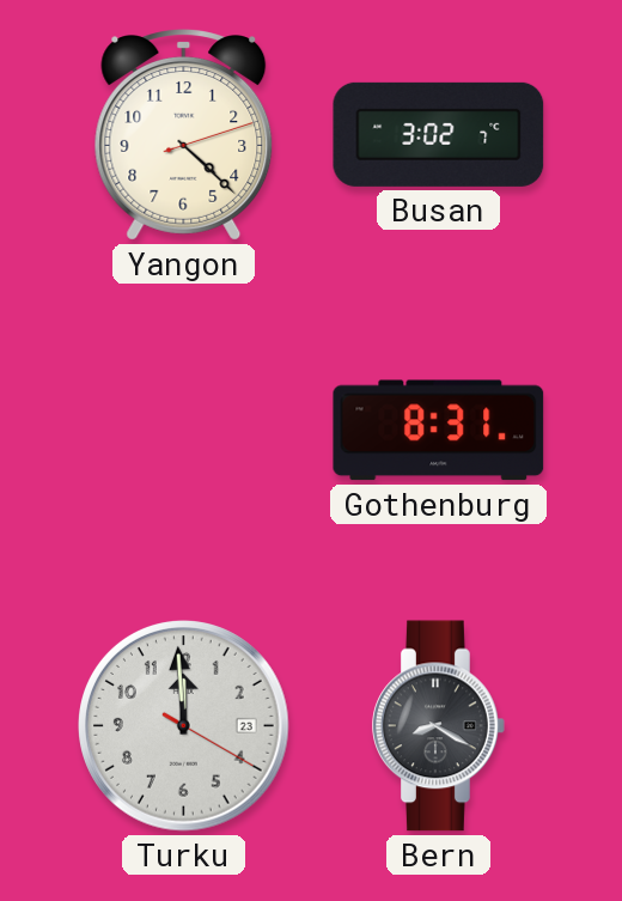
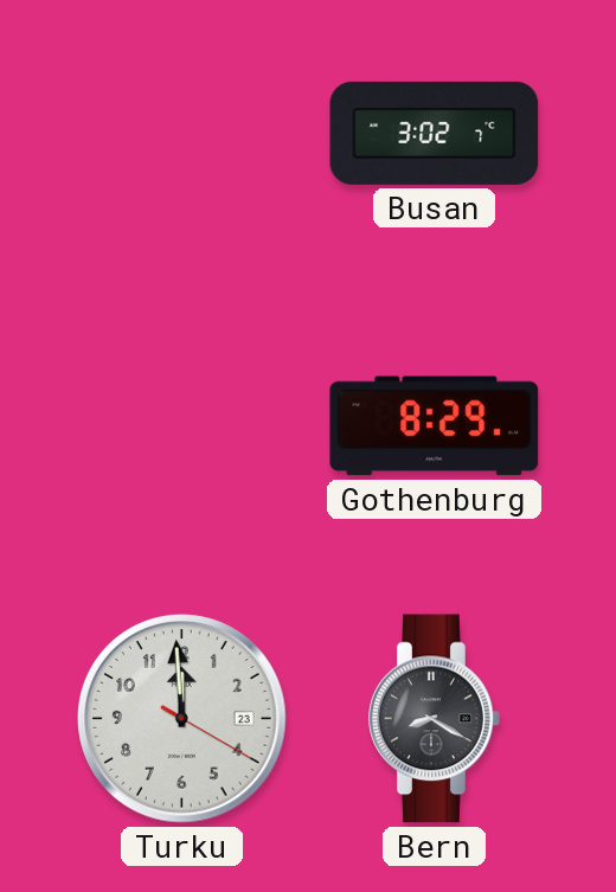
Yangon: 4:22 -> none (184, 135)
Gothenburg: 8:31 -> 8:29 (435, 426)
